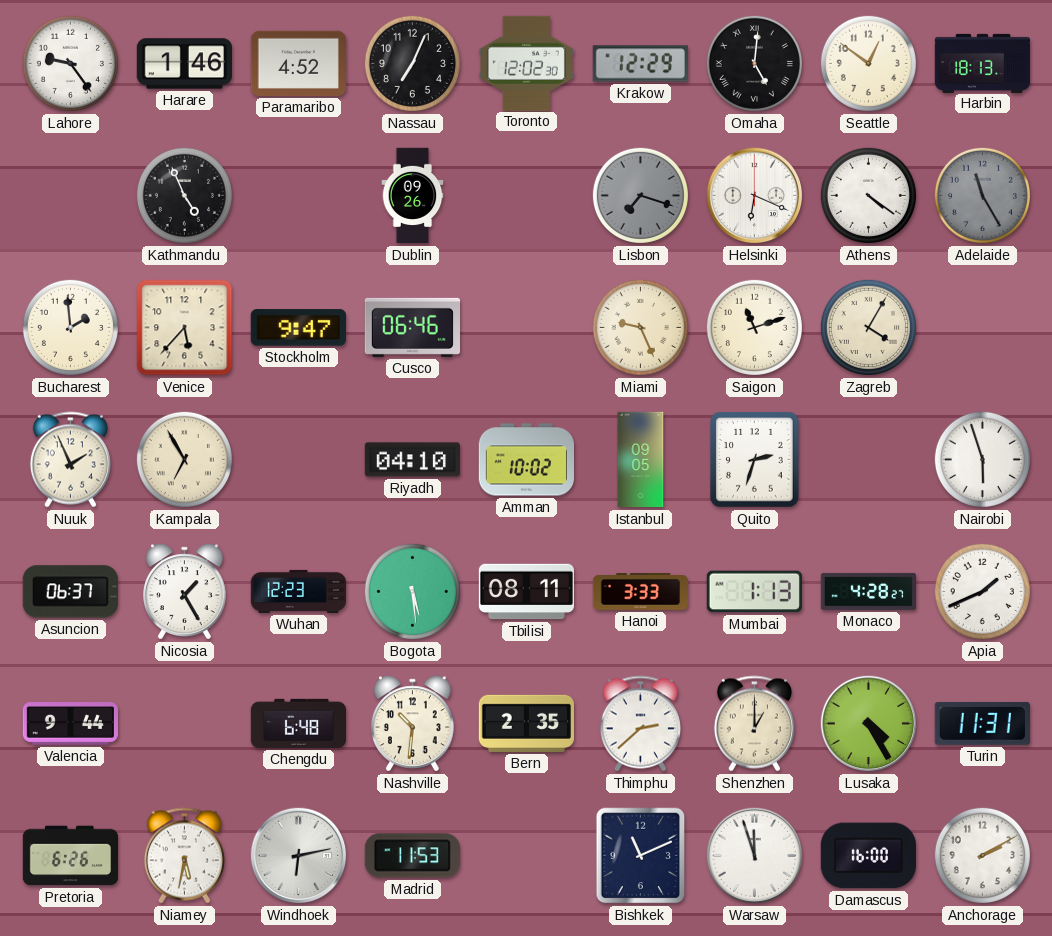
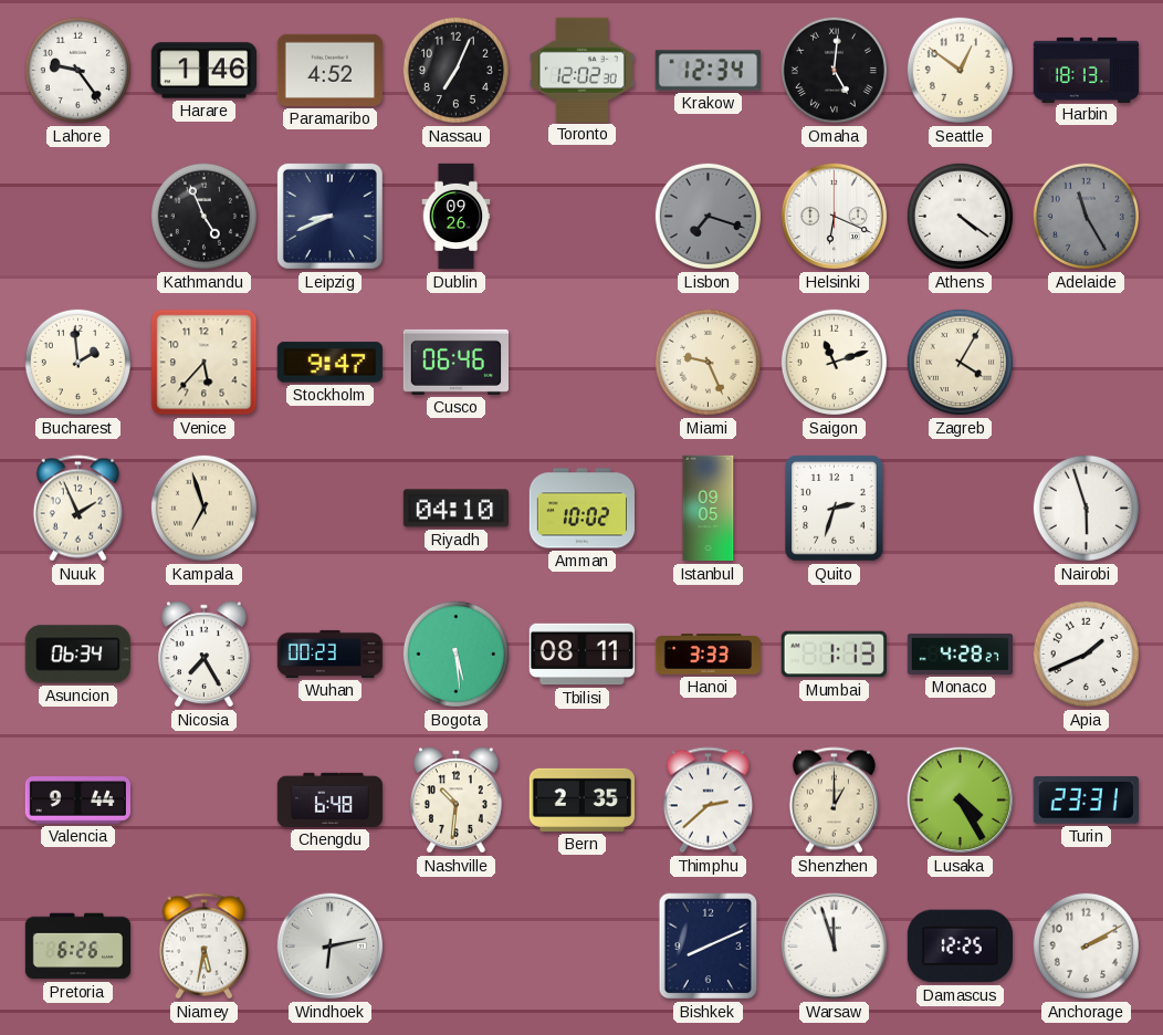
Krakow: 12:29 -> 12:34 (708, 71)
Leipzig: none -> 8:41 (329, 216)
Kampala: 6:55 -> 6:57 (203, 508)
Asuncion: 06:37 -> 06:34 (77, 655)
Nicosia: 1:25 -> 7:25 (205, 655)
Wuhan: 12:23 -> 00:23 (331, 654)
Turin: 11:31 -> 23:31 (1086, 799)
Madrid: 11:53 -> none (412, 856)
Bishkek: 11:11 -> 8:11 (709, 947)
Damascus: 16:00 -> 12:25 (960, 947)
